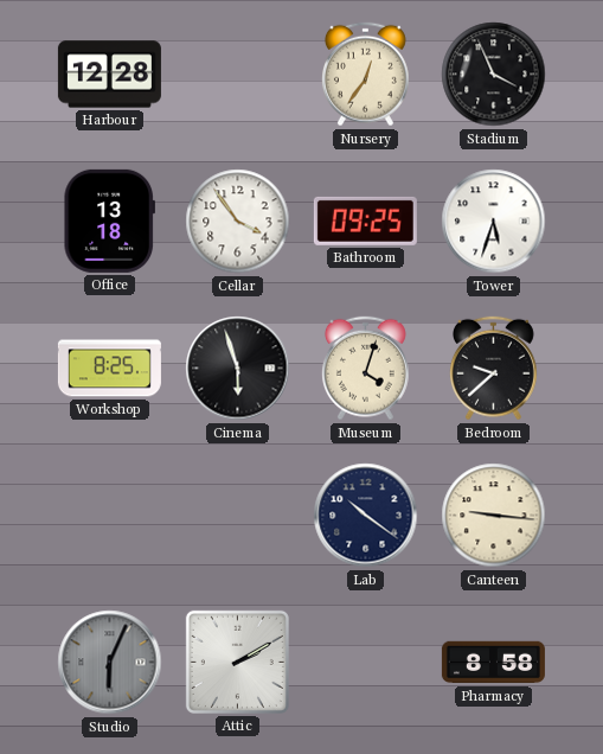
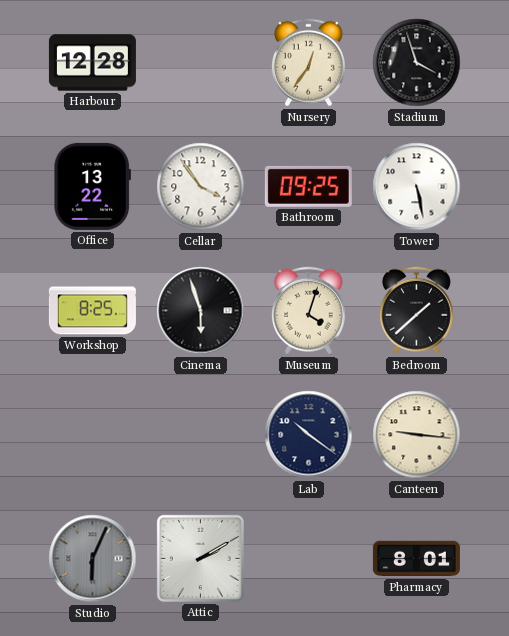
Stadium: 3:56 -> 3:57 (417, 63)
Office: 13:18 -> 13:22 (92, 186)
Tower: 5:33 -> 5:28 (417, 187)
Bedroom: 9:38 -> 1:38 (416, 311)
Pharmacy: 8:58 -> 8:01 (416, 559)
